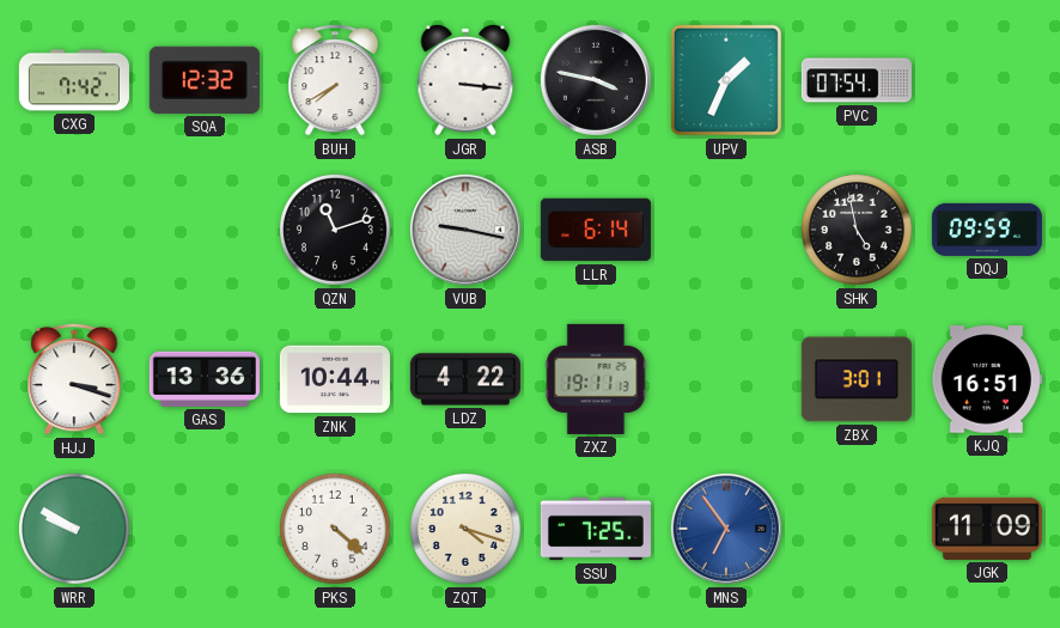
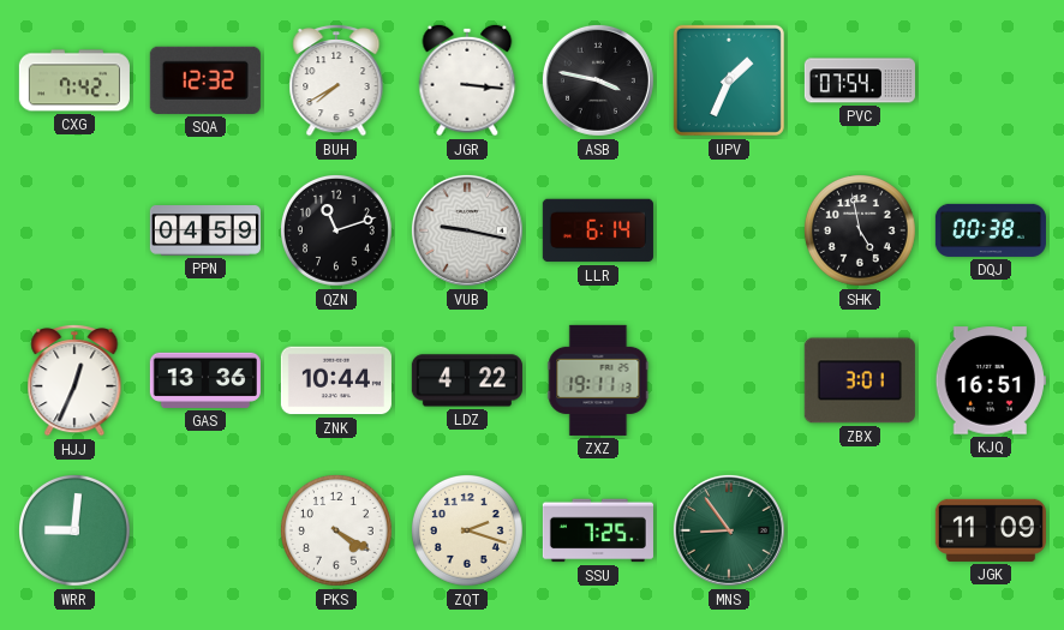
PPN: none -> 04:59 (205, 232)
DQJ: 09:59 -> 00:38 (991, 230)
HJJ: 3:18 -> 12:34 (74, 380)
WRR: 9:50 -> 9:01 (76, 532)
PKS: 4:22 -> 4:20 (337, 532)
ZQT: 4:18 -> 2:18 (468, 532)
MNS: 6:54 -> 8:54 (729, 530)
MNS dial: blue -> green (729, 530)
